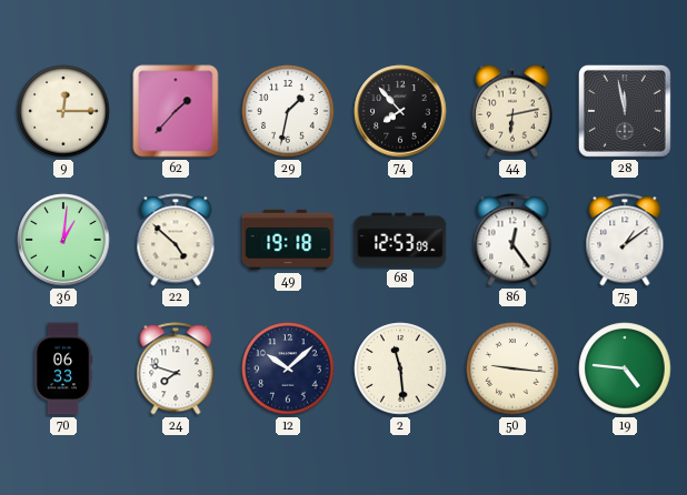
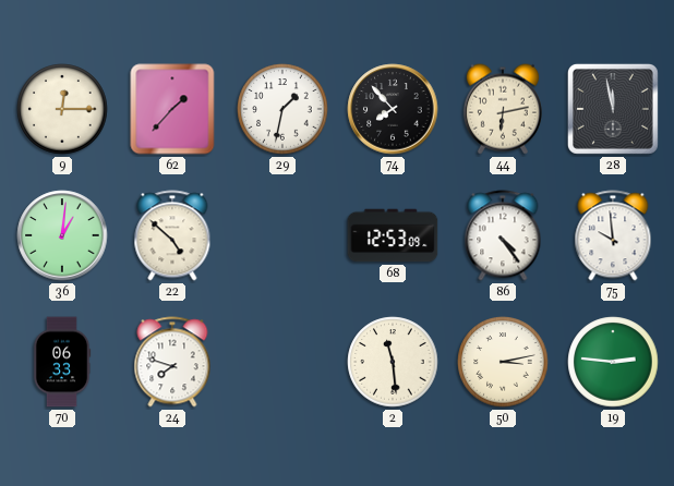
49: 19:18 -> none (288, 240)
86: 12:24 -> 4:24 (503, 235)
75: 1:09 -> 9:59 (613, 235)
12: 10:08 -> none (288, 368)
50: 9:16 -> 3:13 (503, 362)
19: 4:46 -> 2:46 (613, 362)
